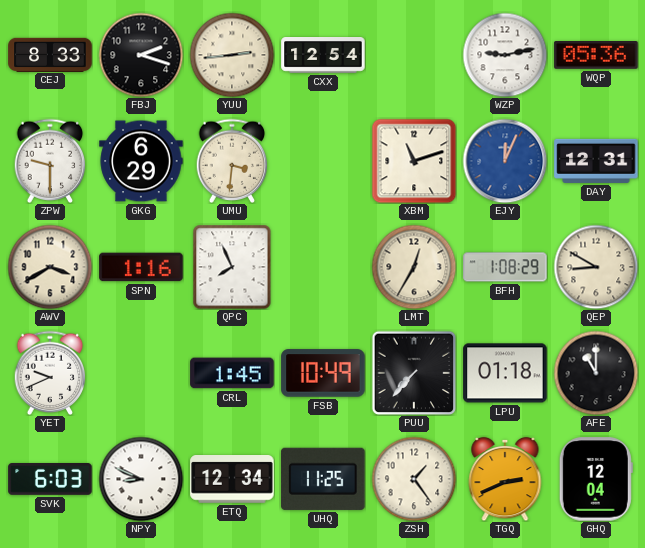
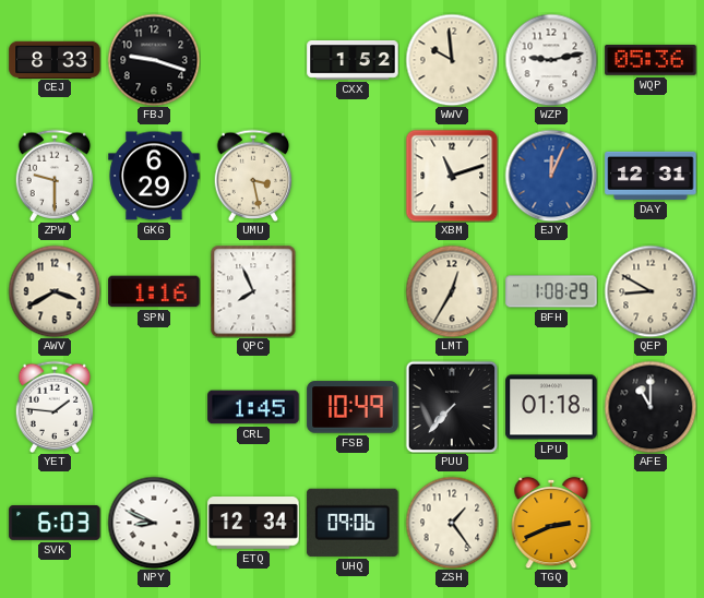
FBJ: 2:18 -> 9:18 (154, 60)
YUU: 2:44 -> none (232, 55)
CXX: 12:54 -> 1:52 (353, 61)
WWV: none -> 9:59 (452, 60)
UMU: 3:31 -> 3:28 (253, 175)
YET: 9:41 -> 1:46 (55, 406)
UHQ: 11:25 -> 09:06 (353, 523)
GHQ: 12:04 -> none (596, 479)
